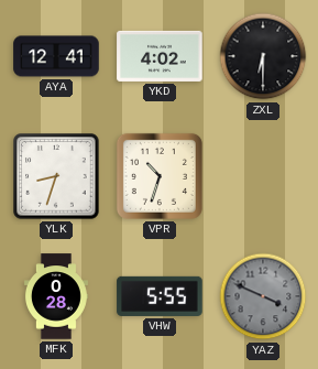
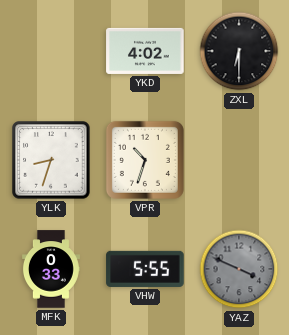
AYA: 12:41 -> none (56, 56)
MFK: 0:28 -> 0:33 (51, 269)
